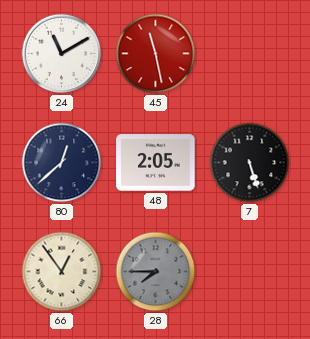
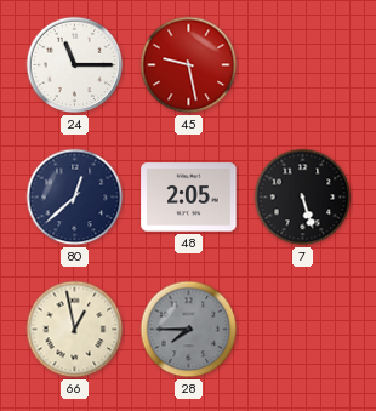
24: 11:10 -> 11:15 (75, 65)
45: 11:28 -> 9:28 (189, 65)
66: 12:54 -> 12:58 (75, 330)
